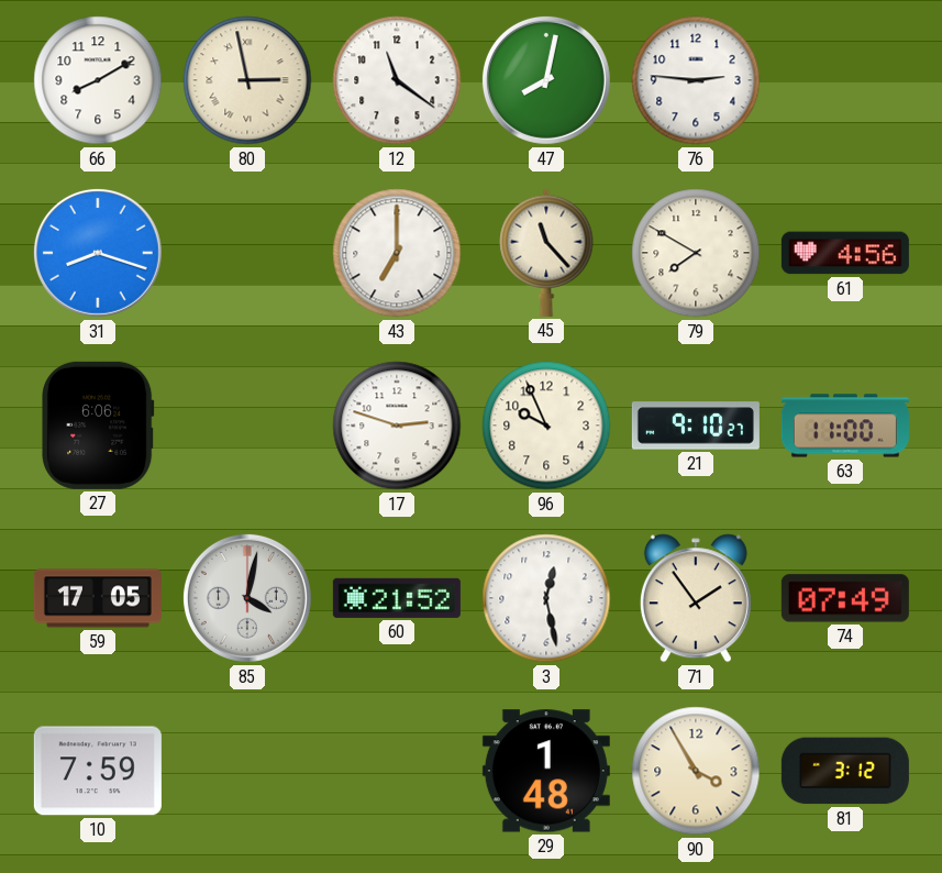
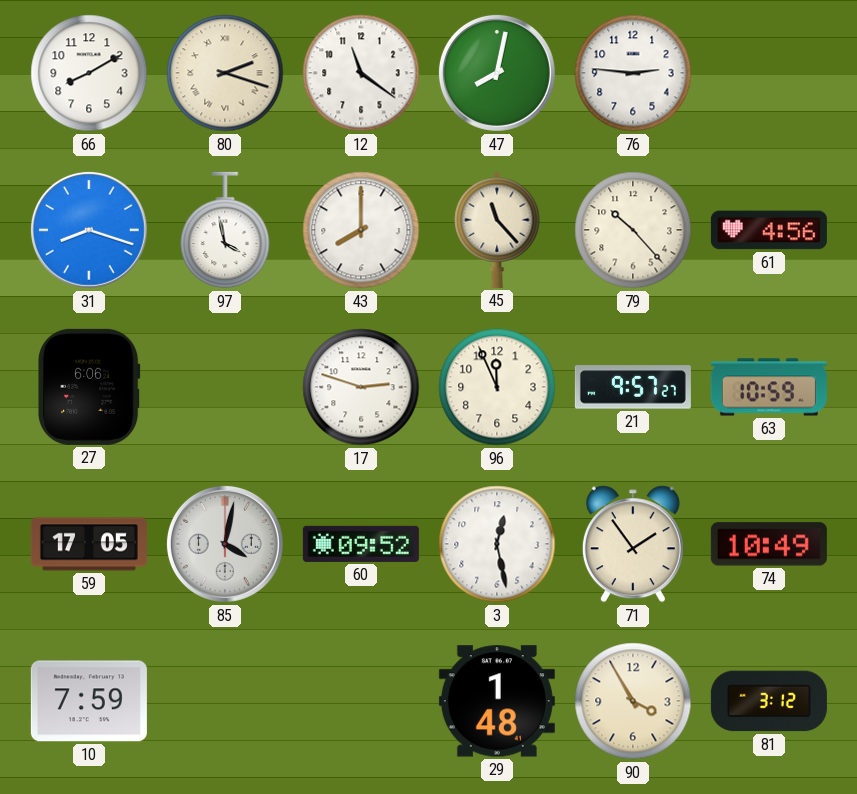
80: 2:58 -> 2:18 (225, 73)
97: none -> 3:58 (225, 230)
43: 7:00 -> 8:00 (361, 230)
79: 7:50 -> 10:23 (633, 230)
96: 9:56 -> 11:56 (497, 387)
21: 9:10 -> 9:57 (633, 387)
63: 11:00 -> 10:59 (769, 387)
60: 21:52 -> 09:52 (361, 544)
74: 07:49 -> 10:49 (769, 544)
